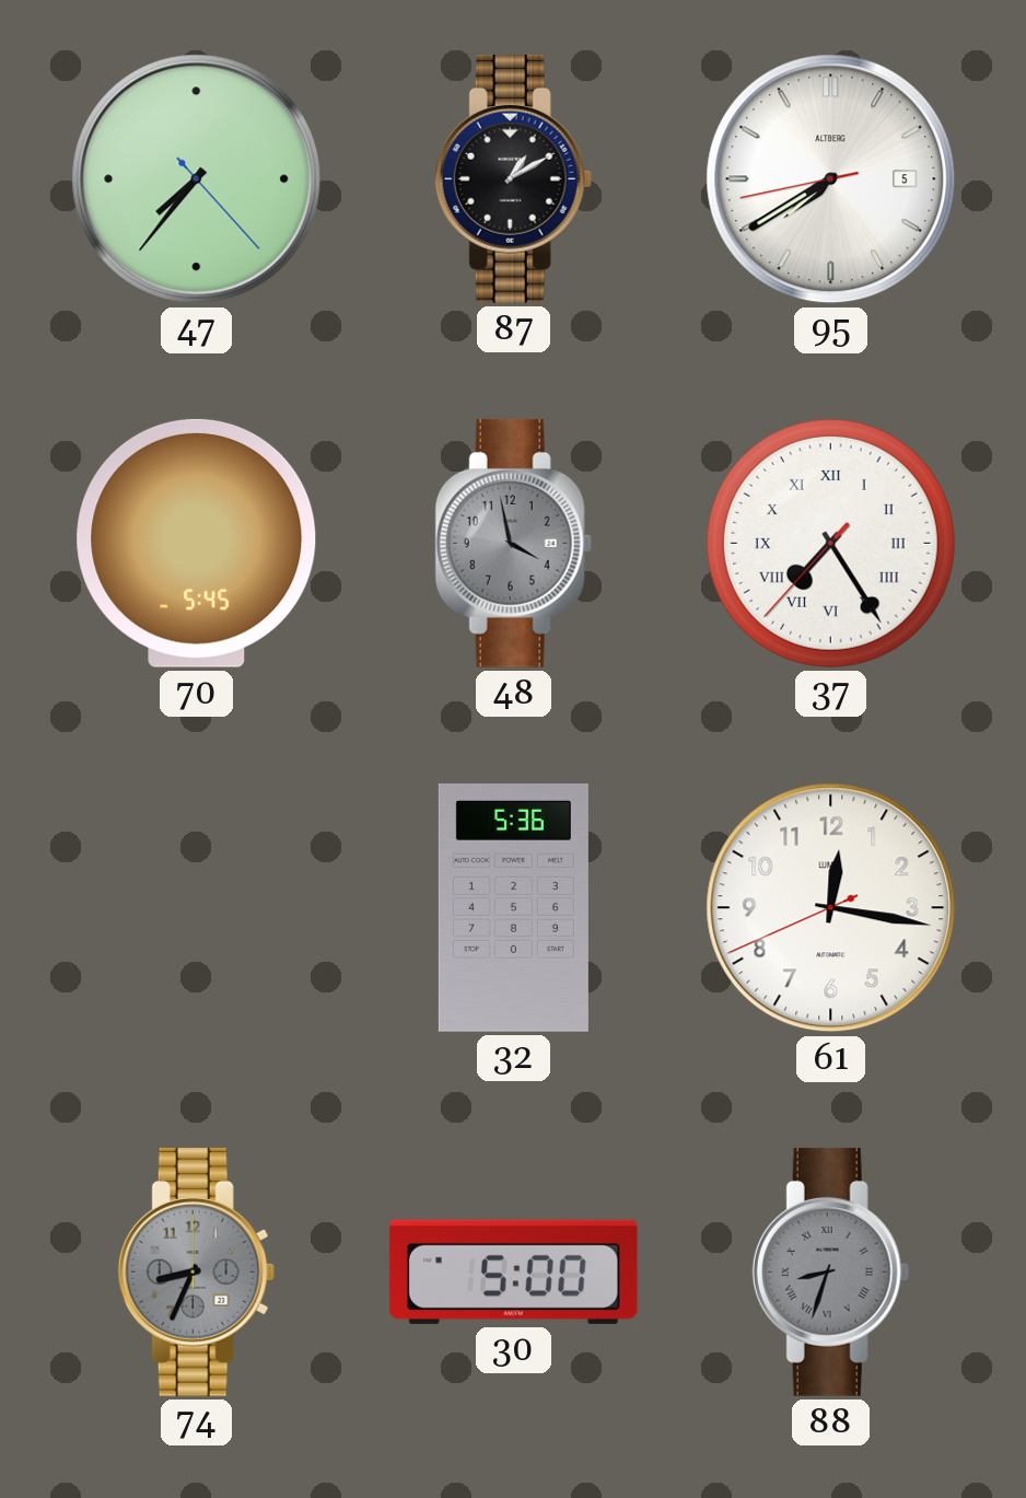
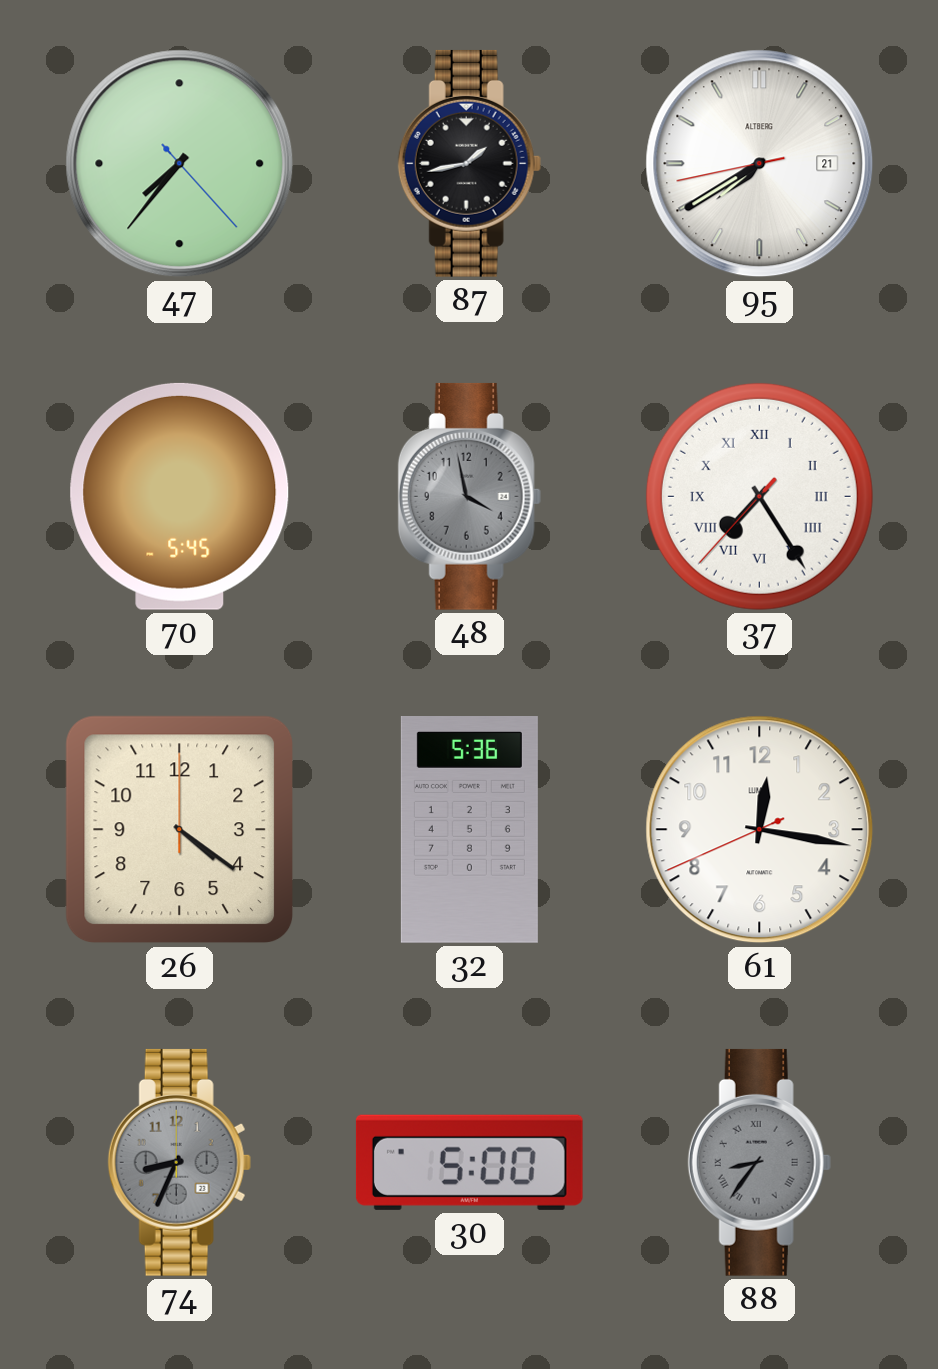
87: 1:10 -> 1:43 (469, 163)
95 date: 5 -> 21 (760, 164)
26: none -> 4:21 (180, 830)
88: 8:33 -> 8:36 (759, 1162)
